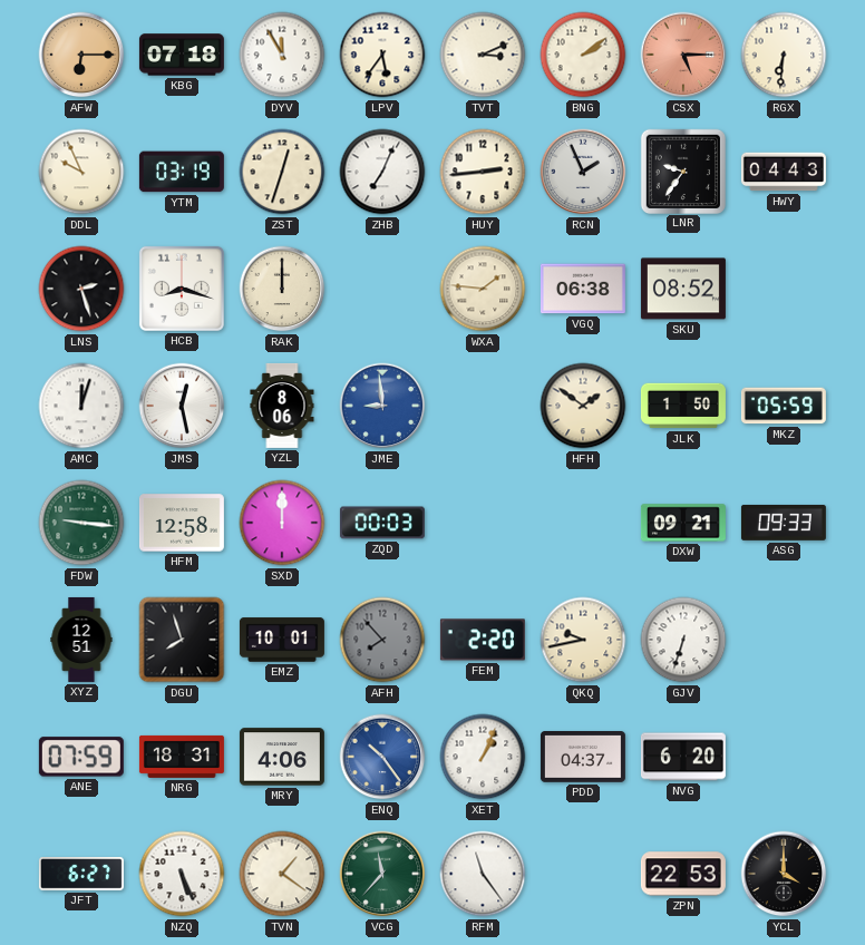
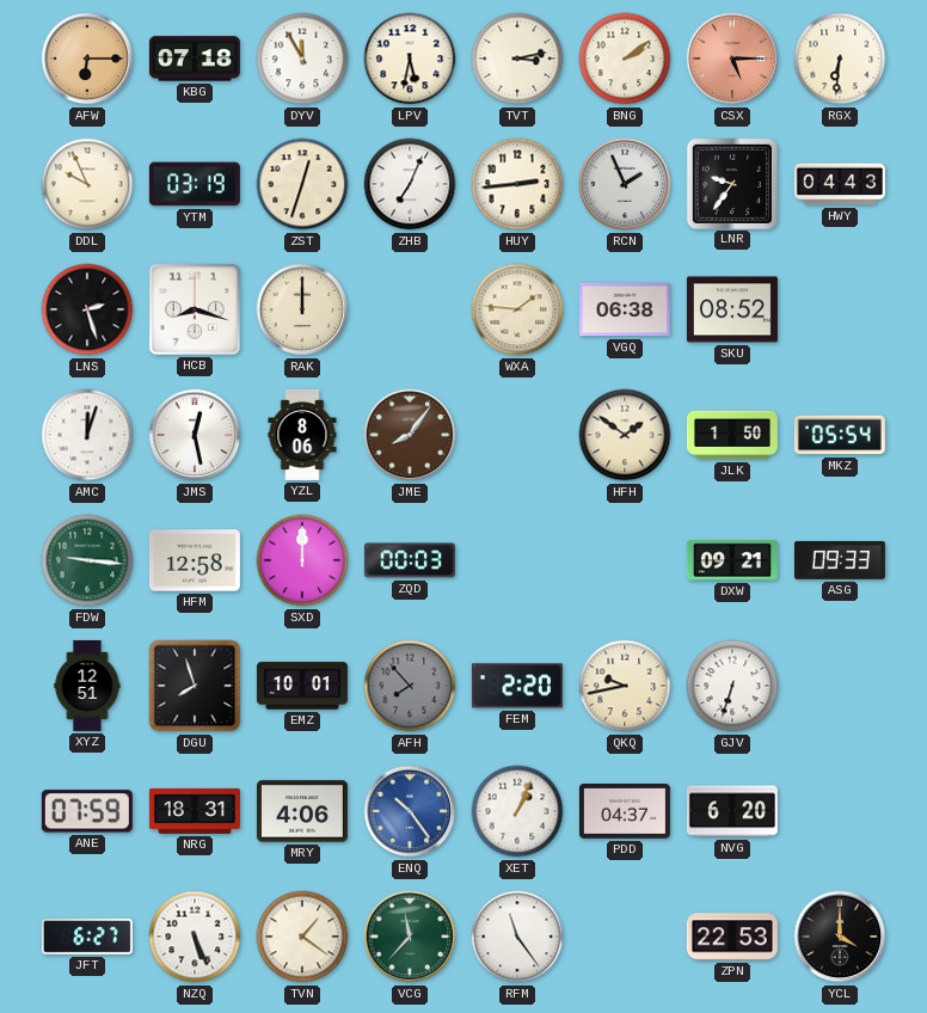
LPV: 5:36 -> 5:32 (410, 59)
TVT: 3:11 -> 3:13 (517, 59)
JME: 8:59 -> 8:06 (410, 435)
JME dial: blue -> brown (410, 435)
MKZ: 05:59 -> 05:54 (840, 435)
